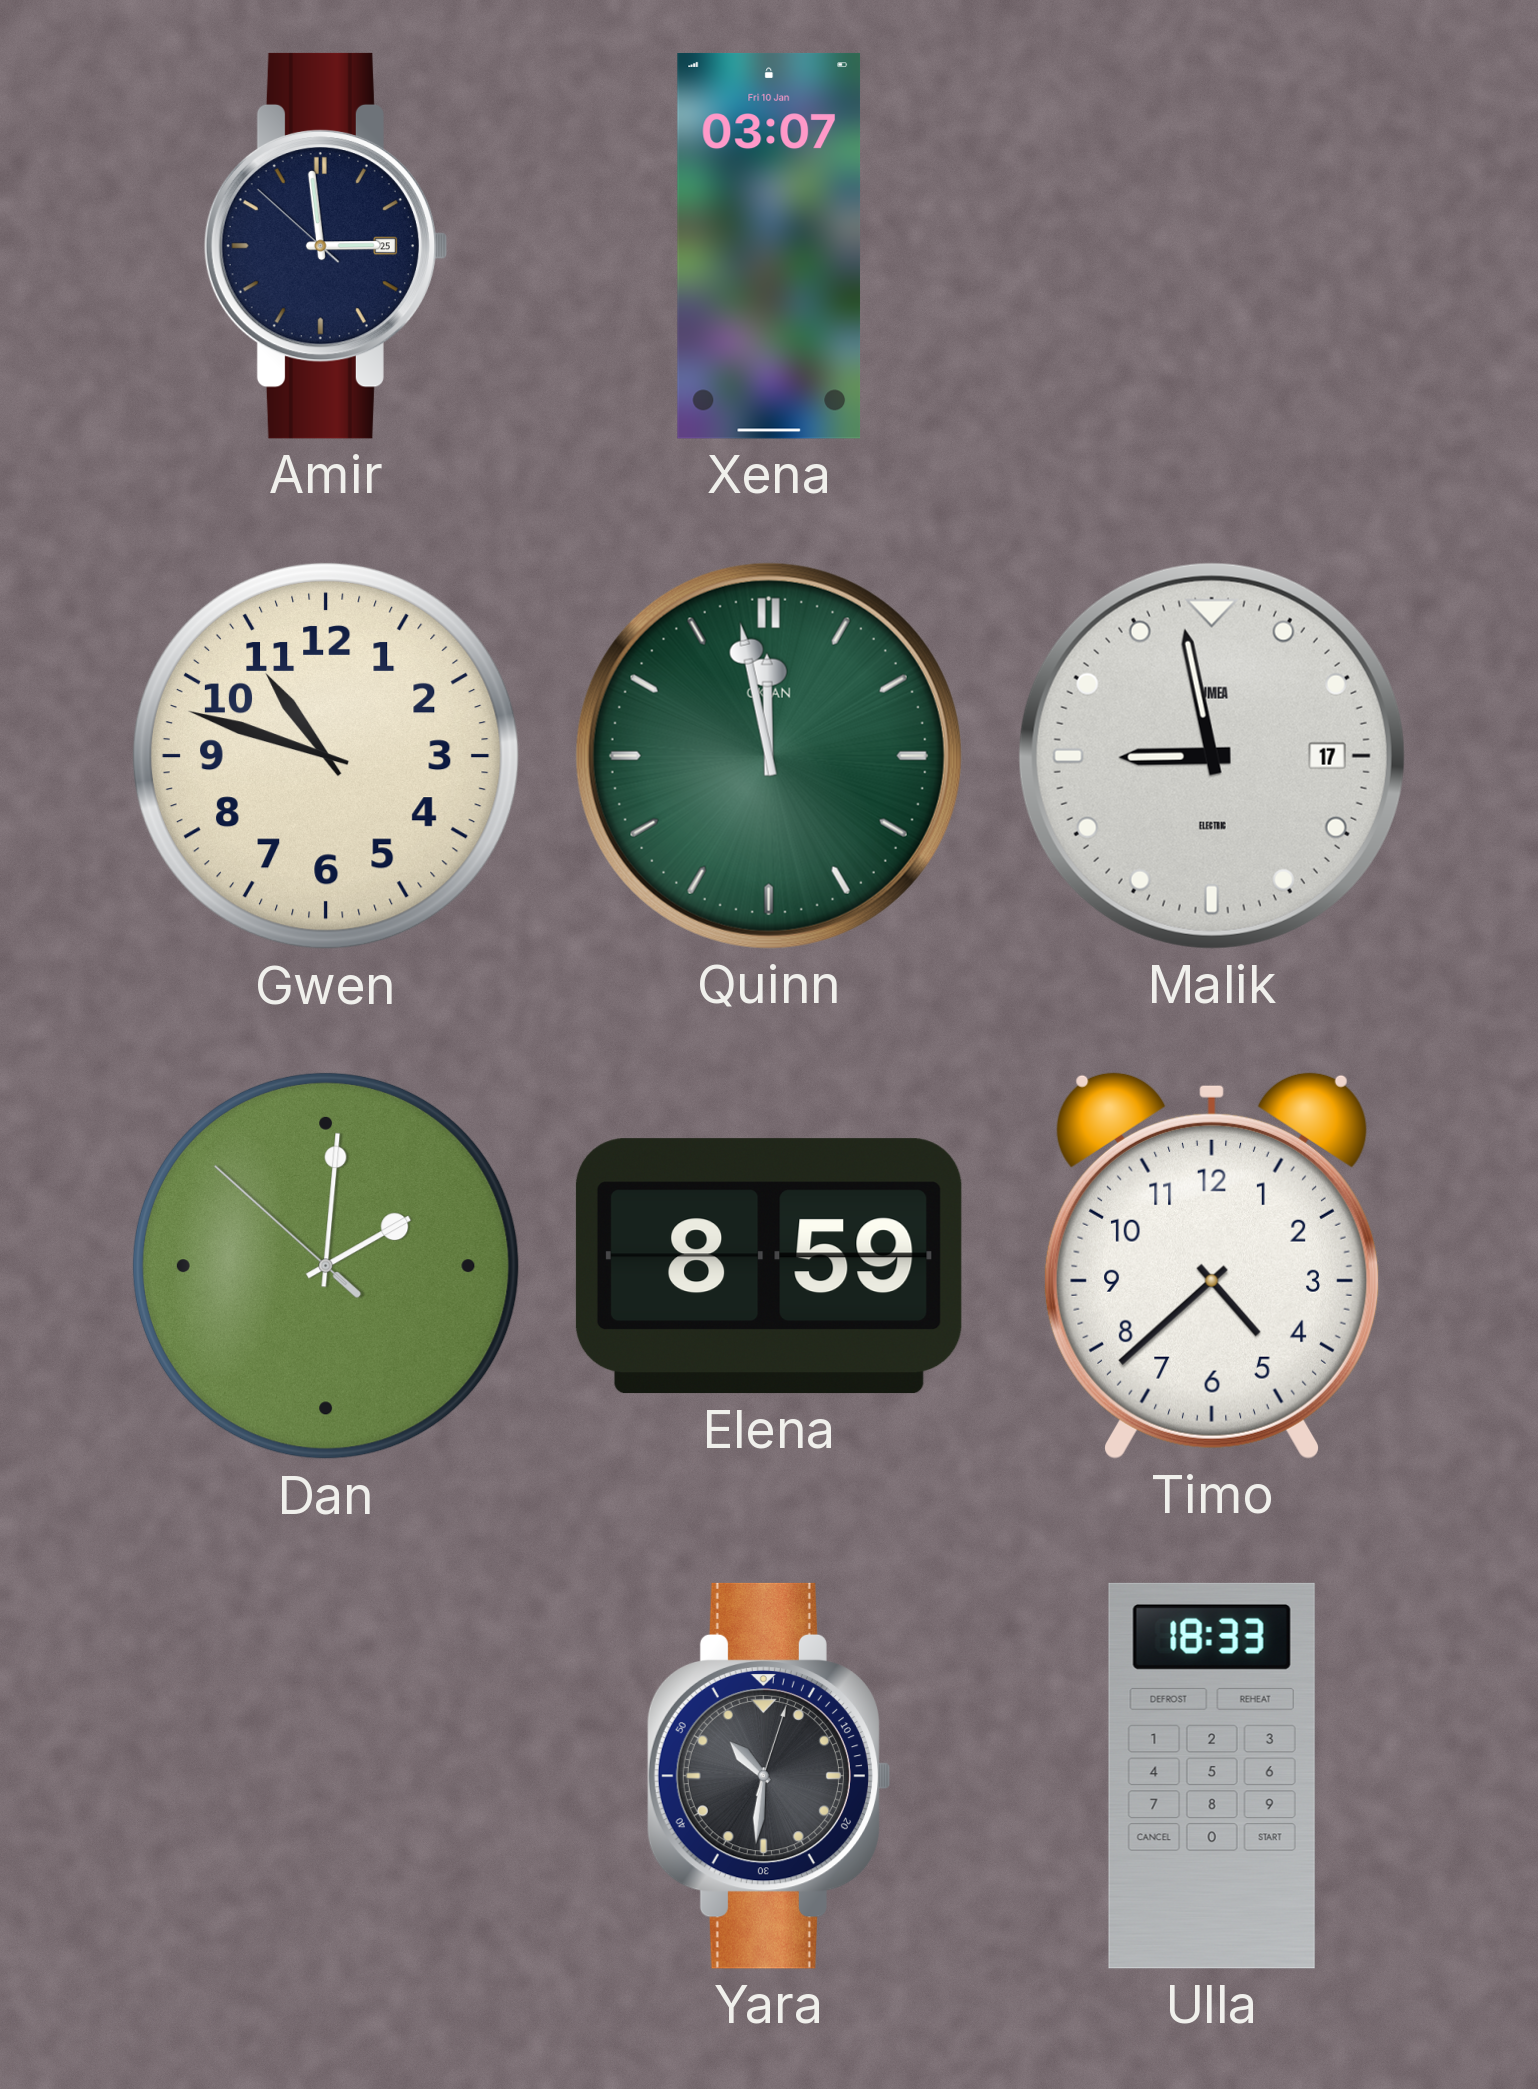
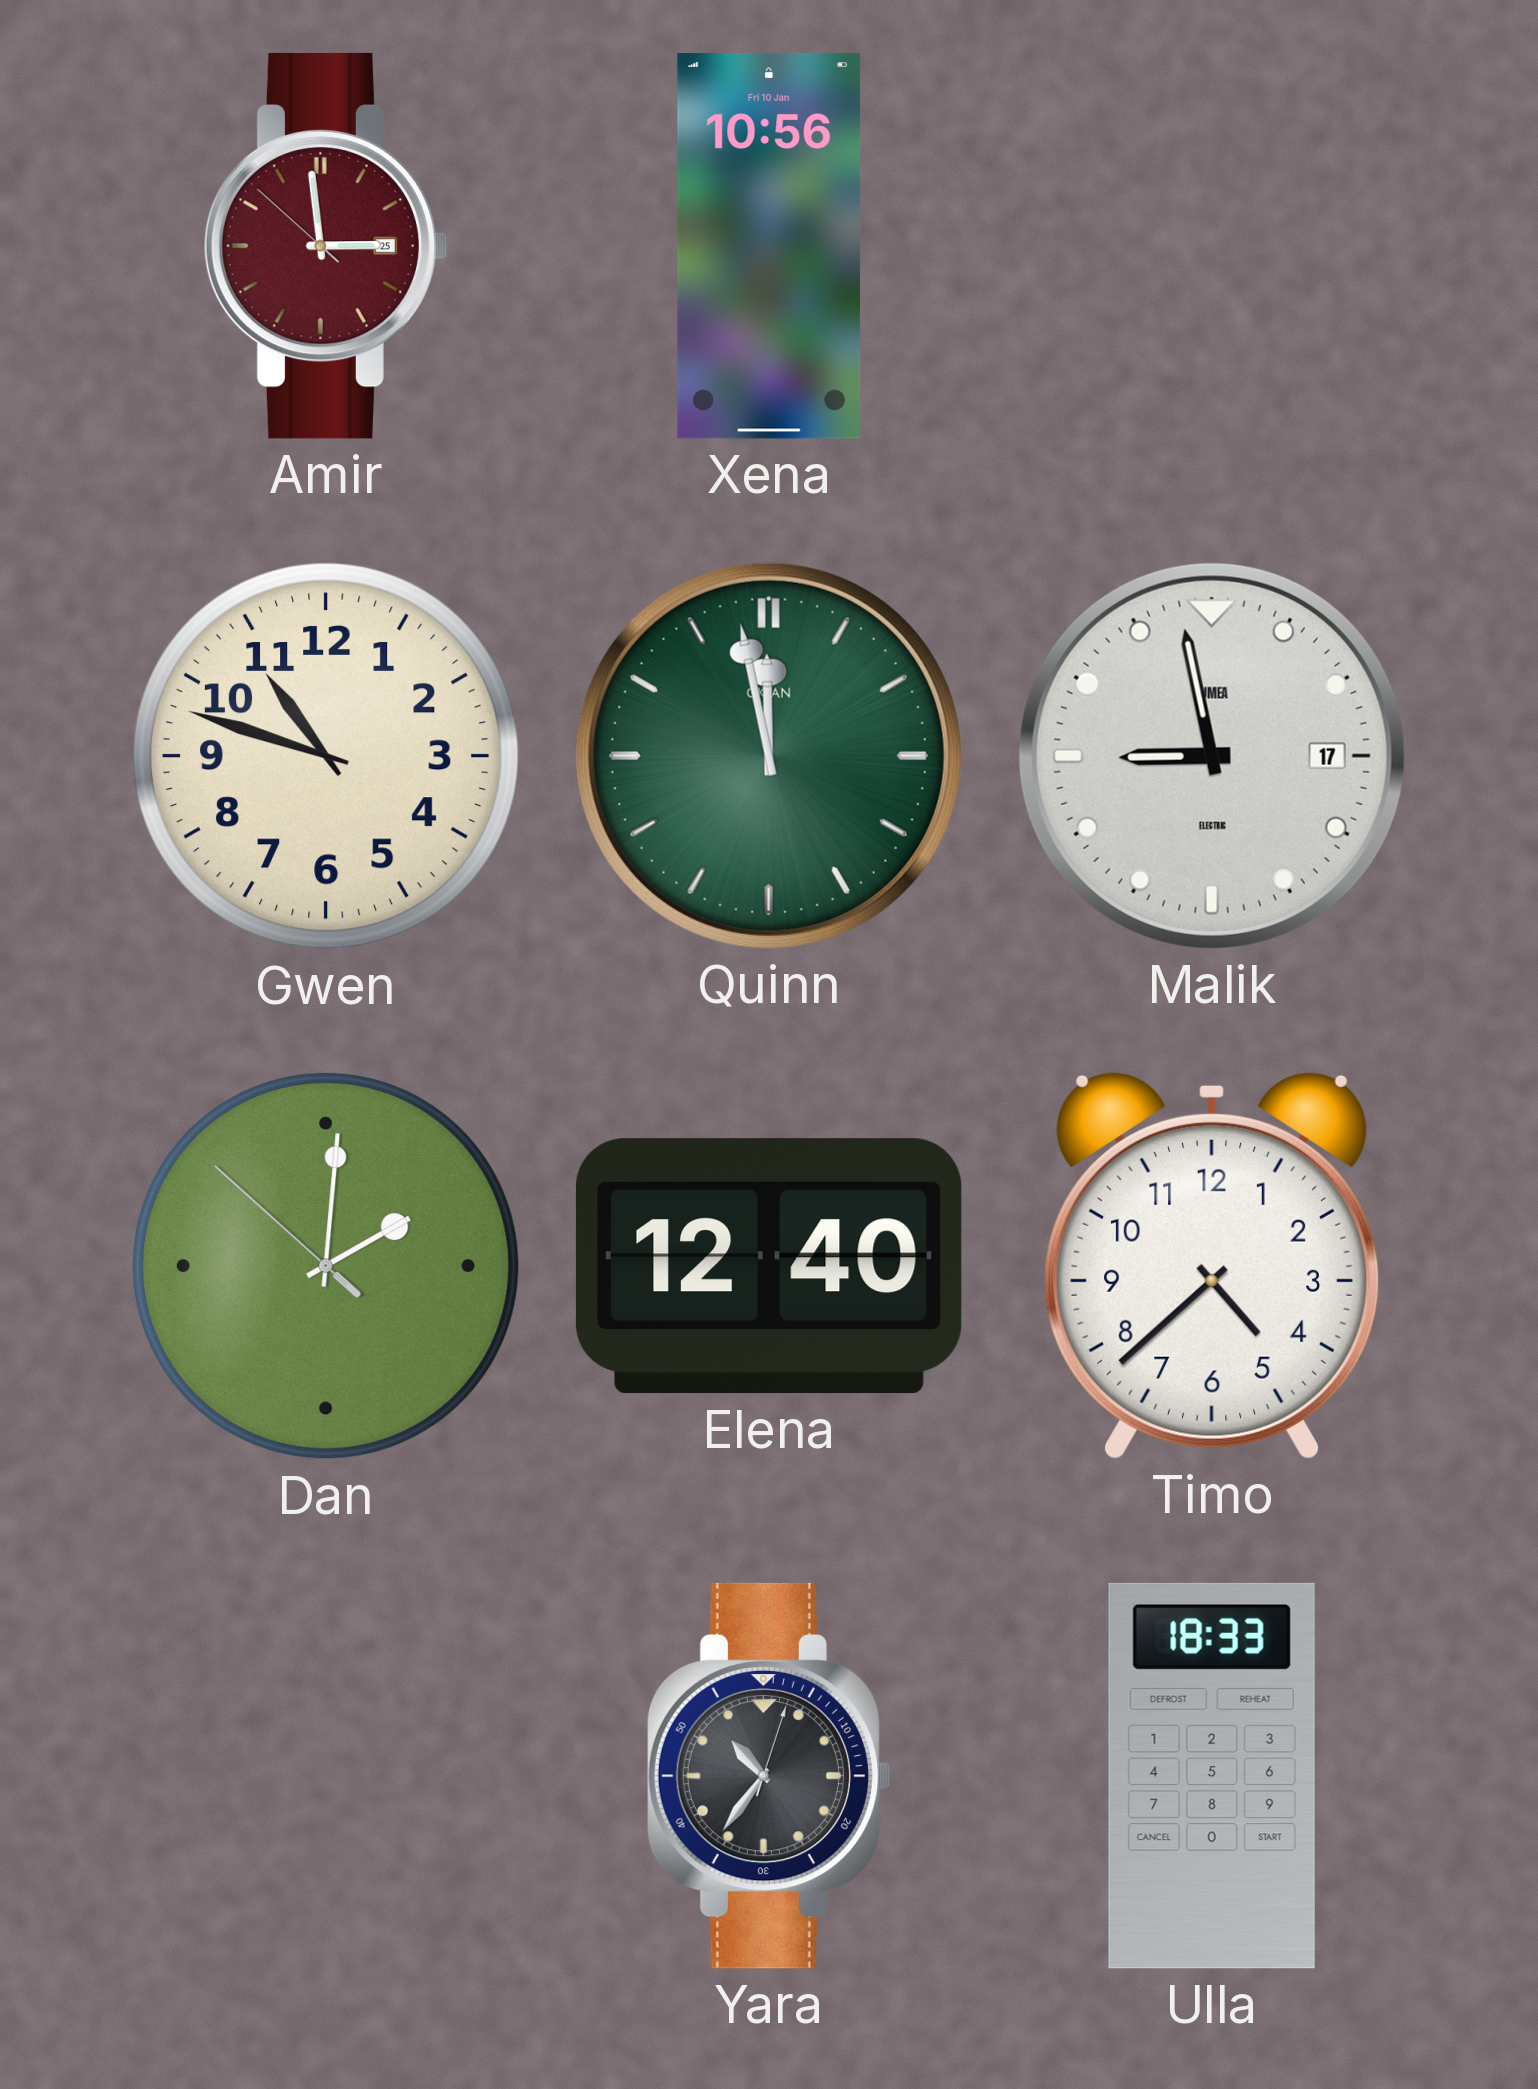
Amir dial: navy -> burgundy (325, 246)
Xena: 03:07 -> 10:56 (769, 246)
Elena: 8:59 -> 12:40 (769, 1266)
Yara: 10:31 -> 10:36 (768, 1776)
